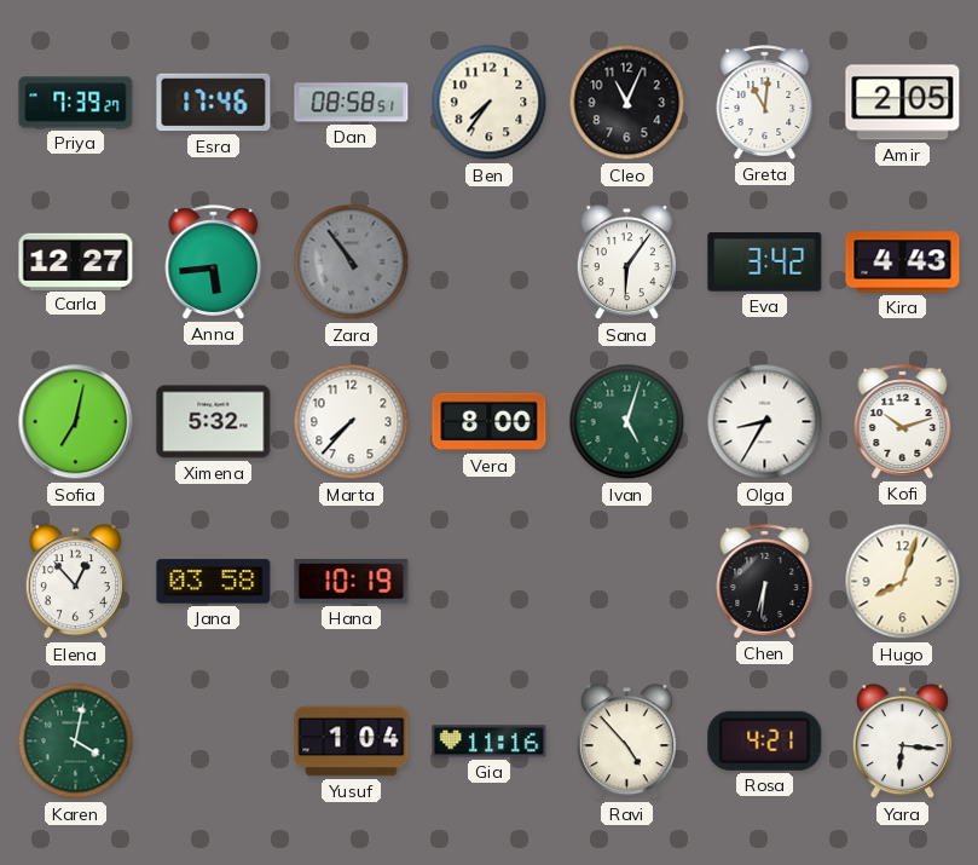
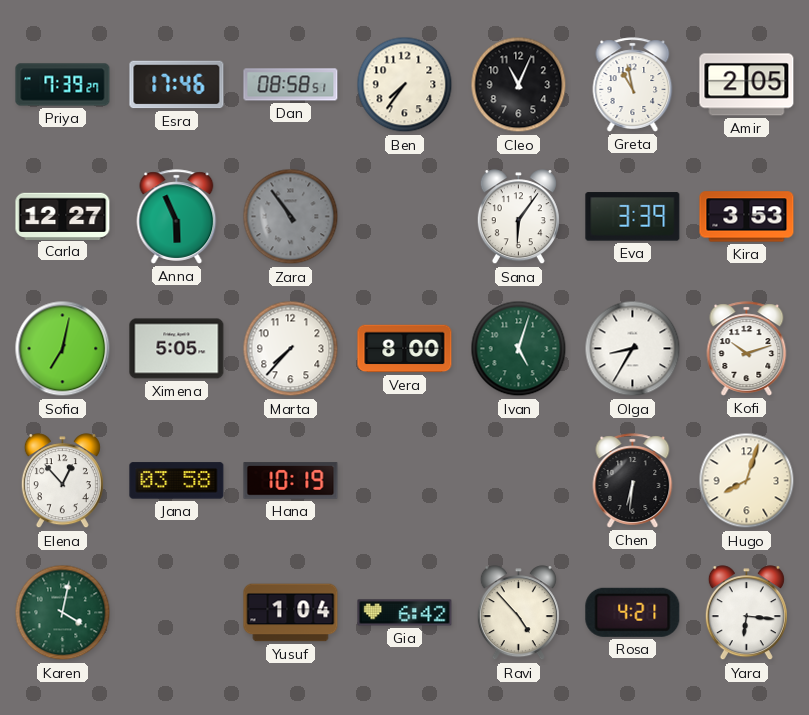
Greta: 11:01 -> 10:58 (633, 85)
Anna: 5:44 -> 5:56 (177, 217)
Eva: 3:42 -> 3:39 (633, 217)
Kira: 4:43 -> 3:53 (747, 217)
Ximena: 5:32 -> 5:05 (177, 349)
Gia: 11:16 -> 6:42 (405, 613)
